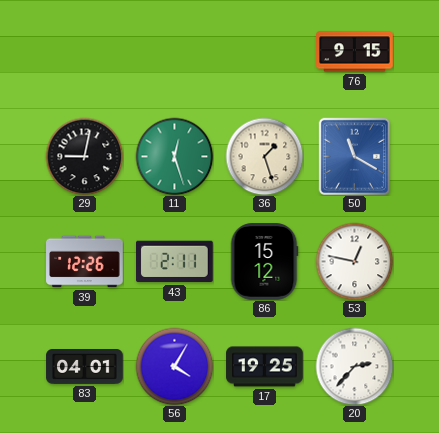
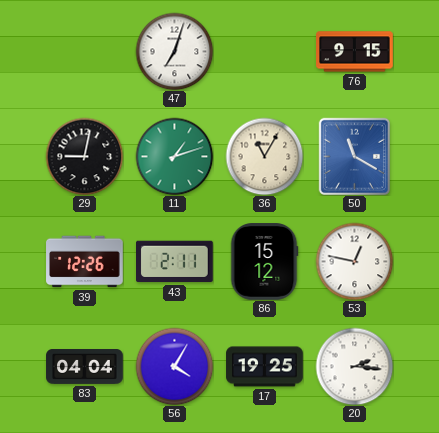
47: none -> 7:03 (174, 51)
11: 12:27 -> 1:12 (174, 156)
36: 1:27 -> 11:05 (264, 156)
83: 04:01 -> 04:04 (85, 367)
20: 2:37 -> 2:16 (354, 366)
